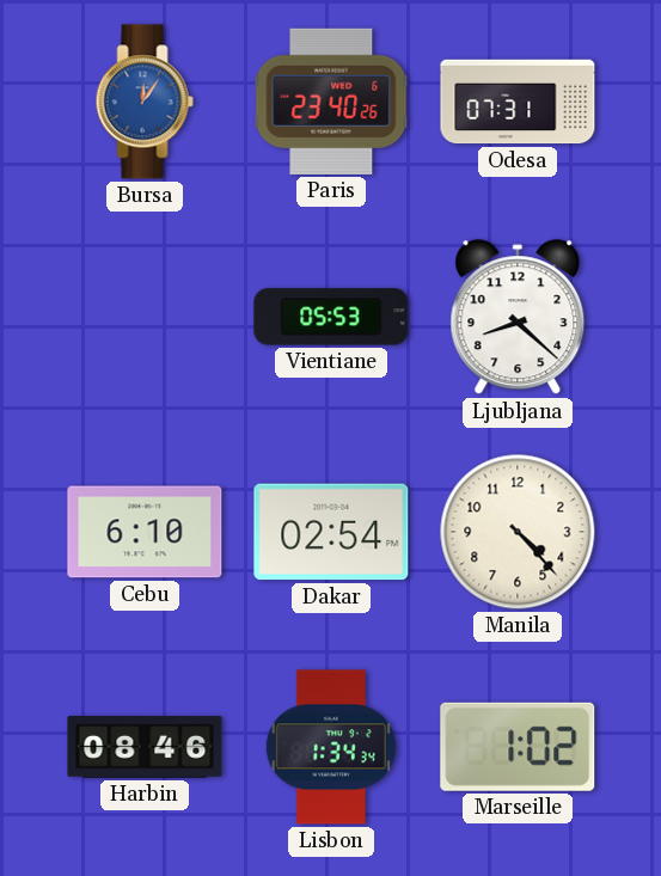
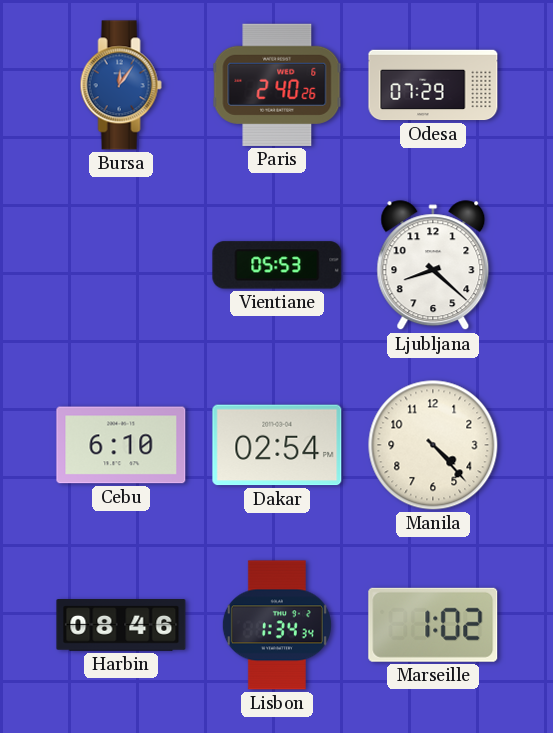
Paris: 23:40 -> 2:40 (277, 85)
Odesa: 07:31 -> 07:29 (433, 85)
